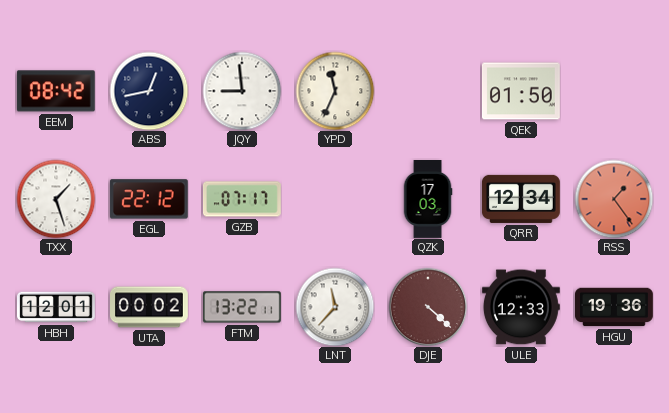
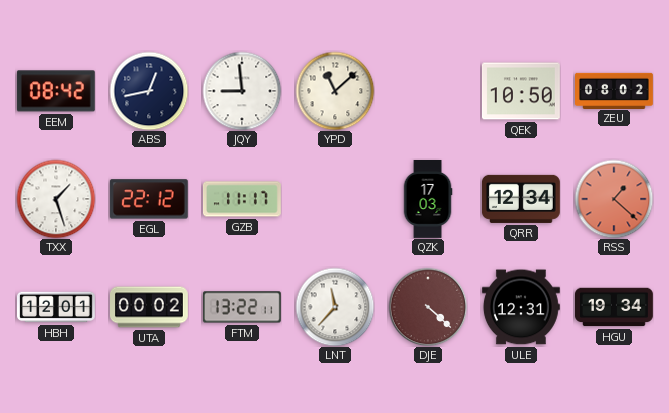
YPD: 11:34 -> 11:08 (335, 91)
QEK: 01:50 -> 10:50 (521, 91)
ZEU: none -> 08:02 (615, 90)
GZB: 07:17 -> 11:17 (242, 199)
RSS: 1:24 -> 1:22 (614, 199)
ULE: 12:33 -> 12:31 (521, 307)
HGU: 19:36 -> 19:34 (615, 307)
